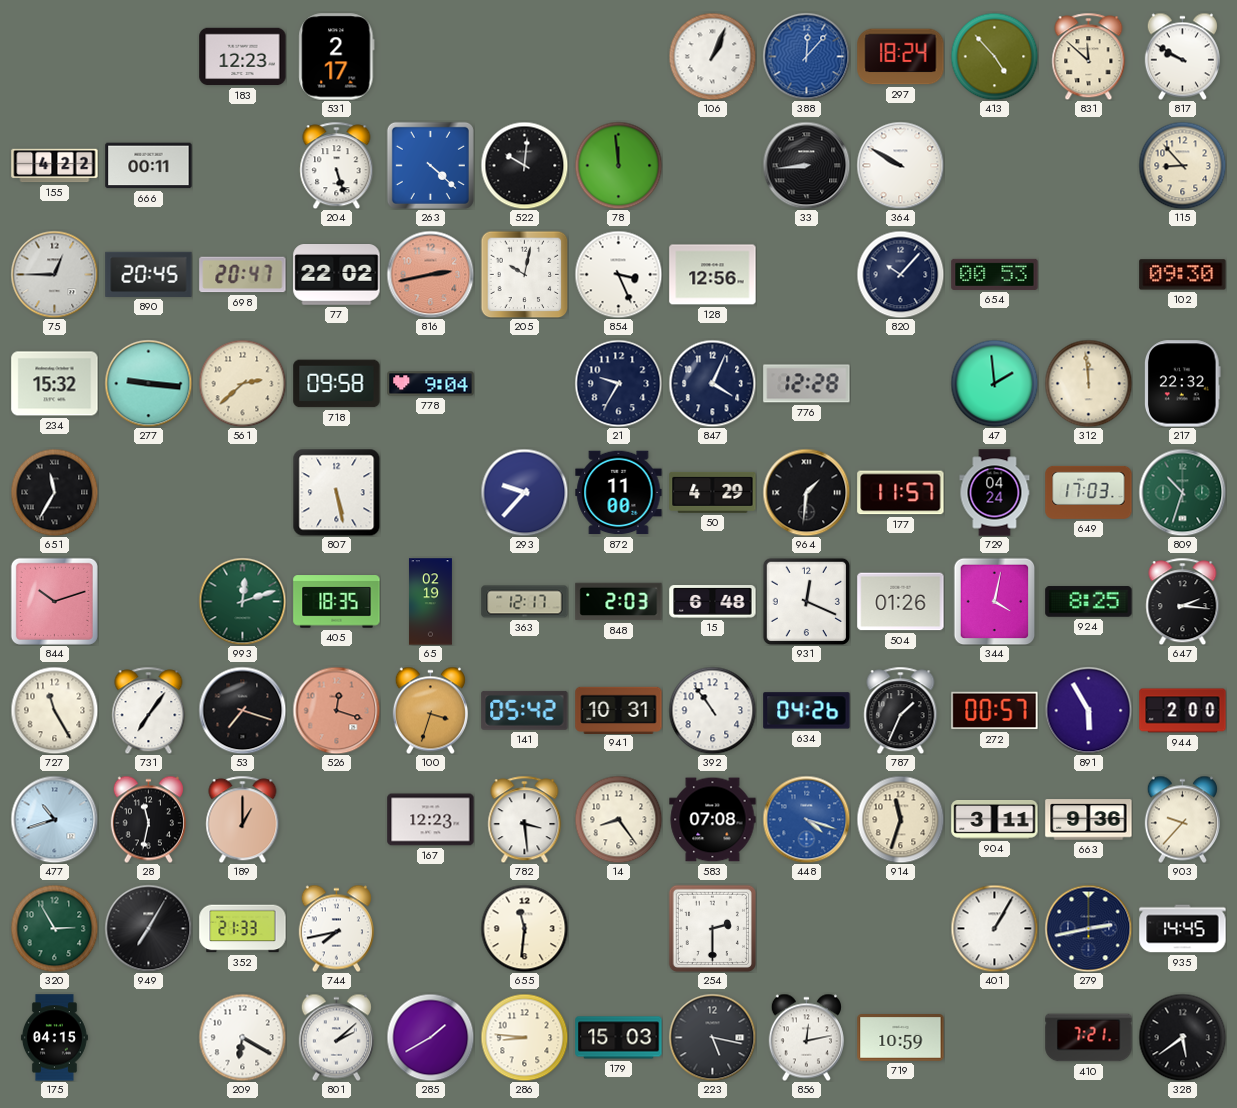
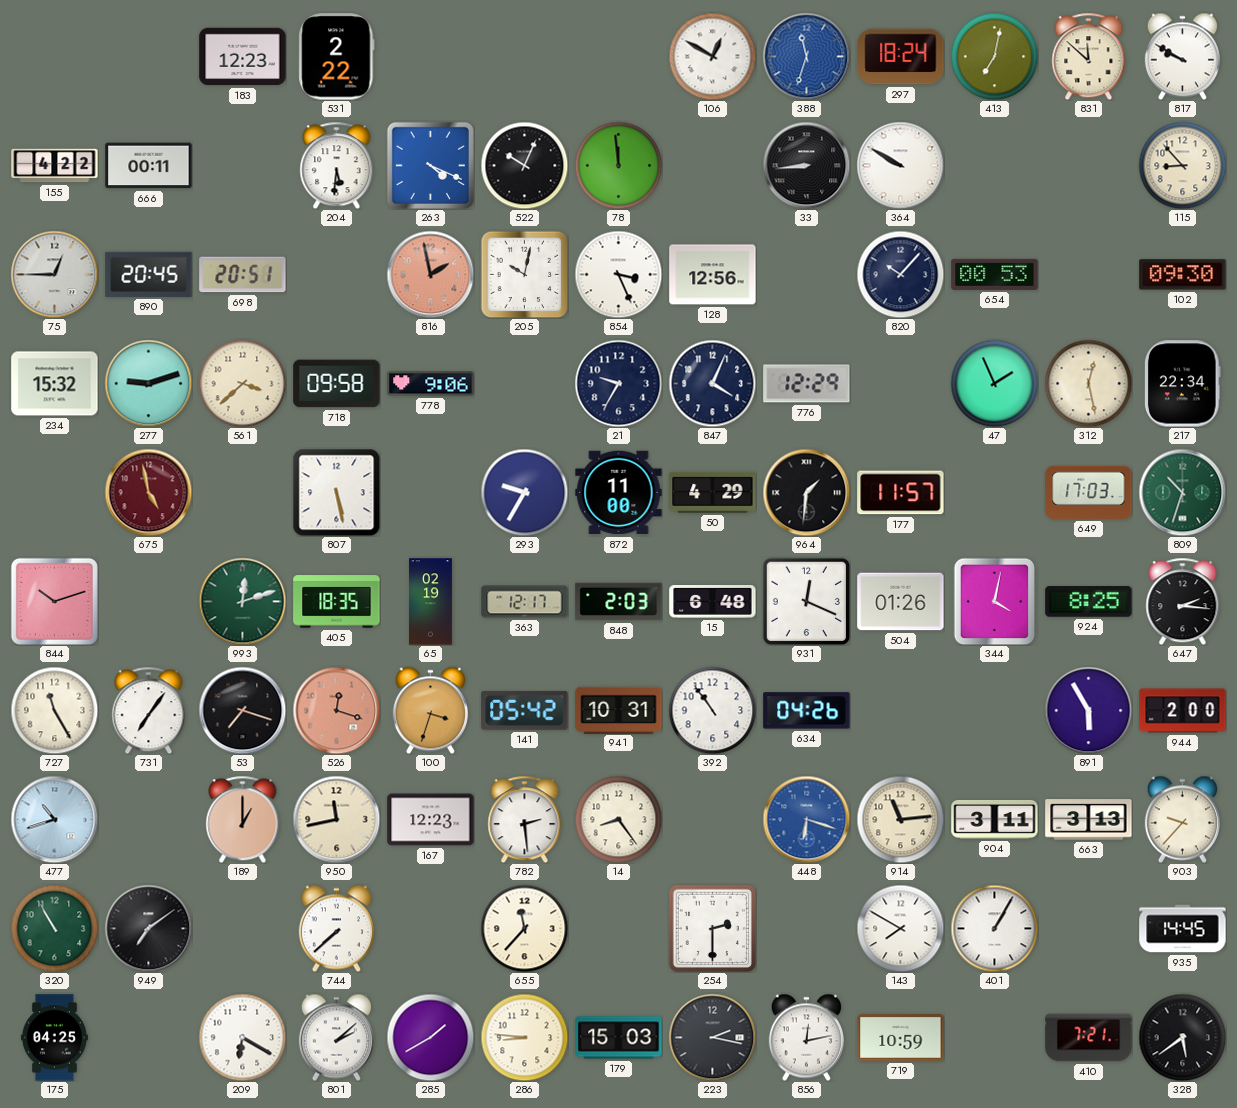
531: 2:17 -> 2:22 (337, 57)
106: 1:04 -> 12:50 (712, 56)
388: 12:07 -> 11:33 (806, 56)
413: 4:53 -> 7:02 (994, 56)
204: 5:27 -> 5:31 (337, 165)
263: 4:22 -> 4:19 (430, 165)
522: 10:01 -> 10:04 (524, 165)
698: 20:47 -> 20:51 (243, 275)
77: 22:02 -> none (337, 275)
816: 2:43 -> 1:58 (430, 274)
277: 9:16 -> 9:12 (148, 383)
561: 2:38 -> 3:38 (242, 383)
778: 9:04 -> 9:06 (431, 384)
776: 12:28 -> 12:29 (807, 384)
47: 1:59 -> 1:56 (994, 383)
312: 11:59 -> 12:28 (1088, 383)
217: 22:32 -> 22:34 (1183, 384)
651: 11:35 -> none (54, 492)
675: none -> 4:58 (148, 492)
293: 9:37 -> 9:35 (524, 492)
729: 04:24 -> none (995, 493)
787: 1:34 -> none (901, 710)
272: 00:57 -> none (995, 711)
28: 11:32 -> none (148, 819)
950: none -> 11:43 (336, 819)
782: 3:29 -> 2:29 (525, 819)
583: 07:08 -> none (713, 820)
448: 4:18 -> 6:18 (806, 819)
914: 11:33 -> 11:14 (900, 819)
663: 9:36 -> 3:13 (1089, 820)
320: 2:55 -> 10:55 (54, 928)
949: 7:05 -> 7:09 (148, 928)
352: 21:33 -> none (243, 929)
744: 7:43 -> 7:38 (336, 928)
655: 11:31 -> 11:37 (524, 928)
143: none -> 7:50 (900, 928)
279: 2:43 -> none (1088, 928)
175: 04:15 -> 04:25 (54, 1038)
223: 5:17 -> 2:17 (712, 1037)
